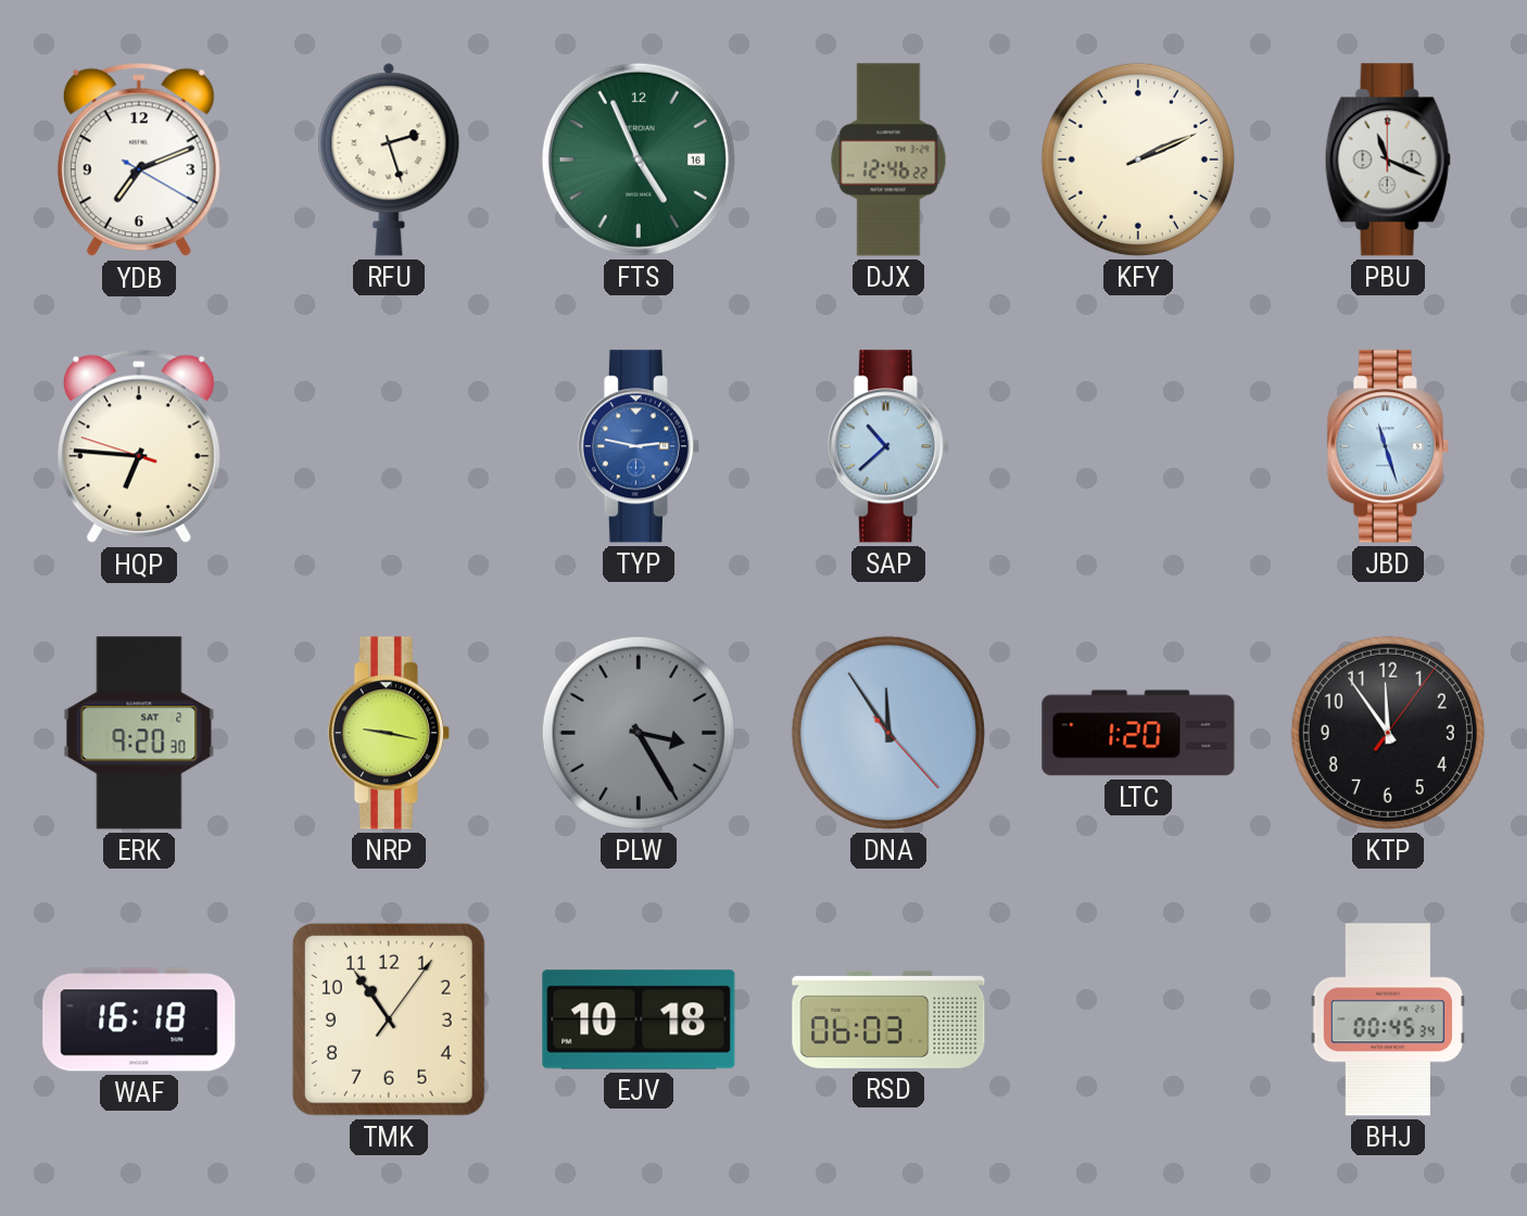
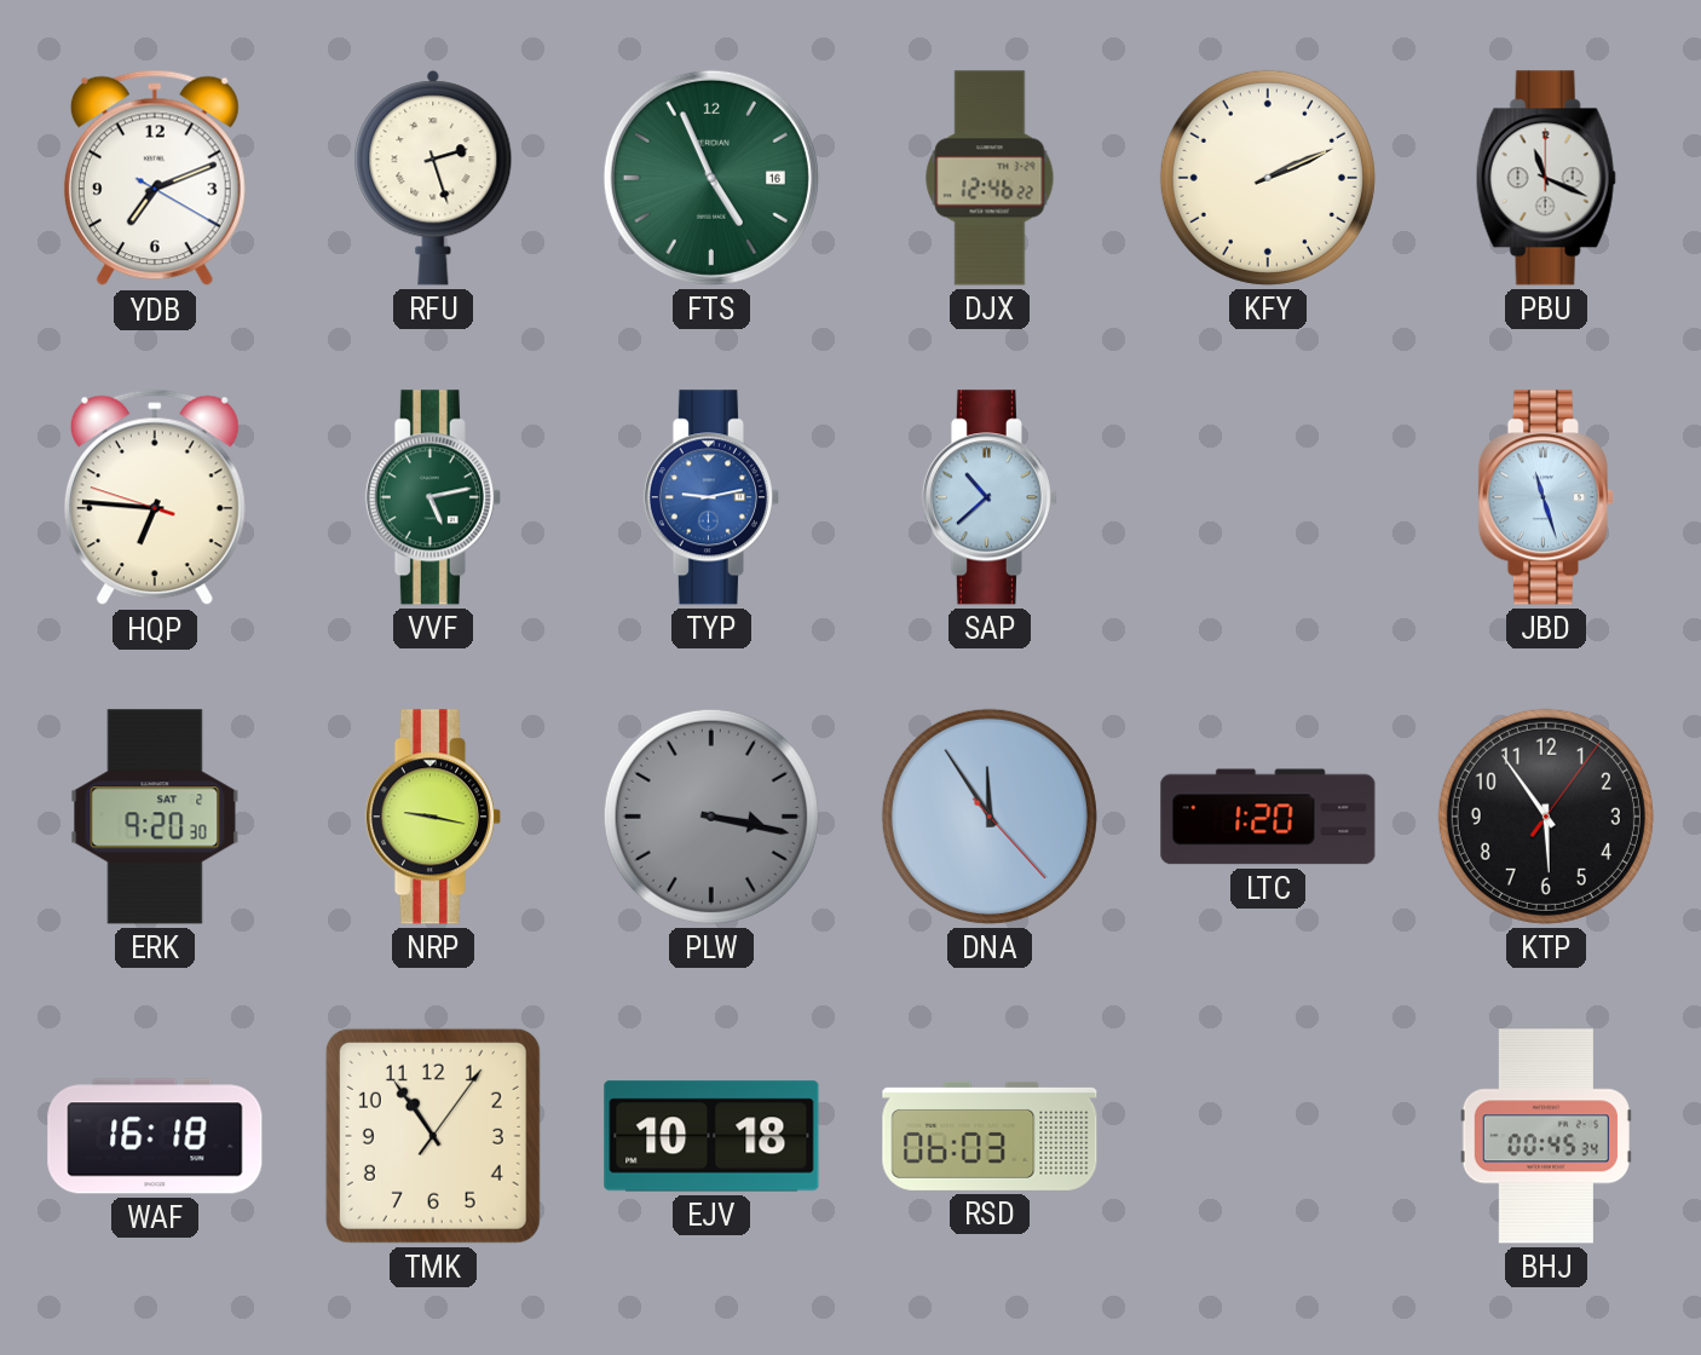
VVF: none -> 5:13 (433, 497)
TYP: 2:47 -> 9:13 (711, 497)
PLW: 3:25 -> 3:17 (711, 817)
KTP: 11:54 -> 5:54 (1546, 817)
